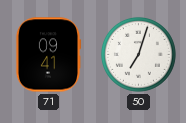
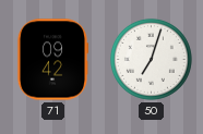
71: 09:41 -> 09:42 (52, 60)
